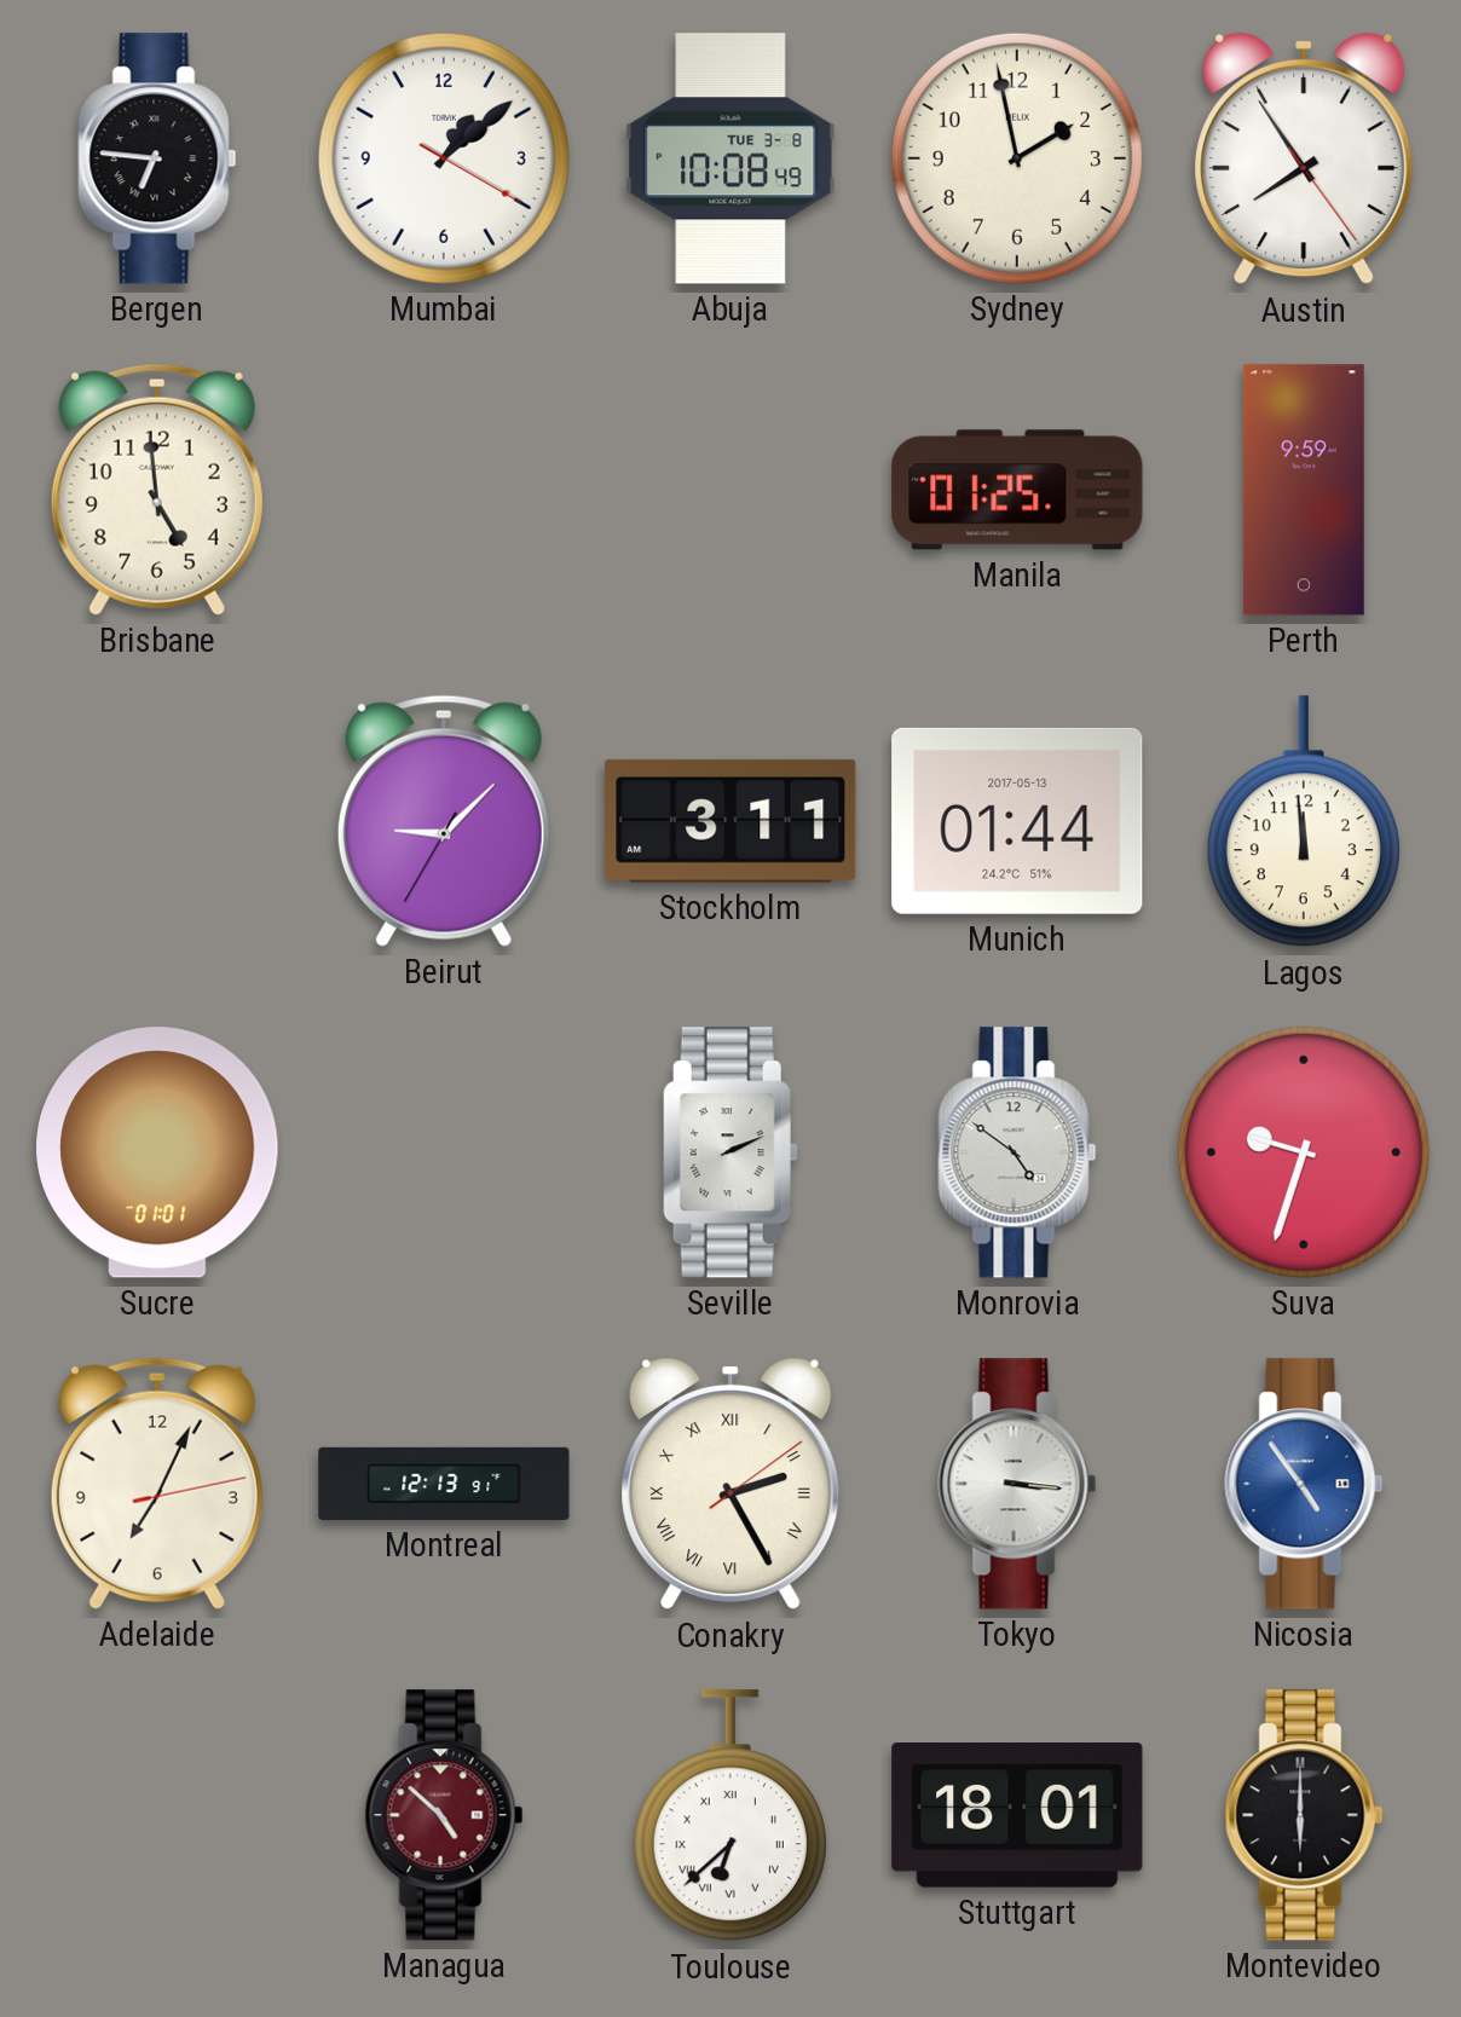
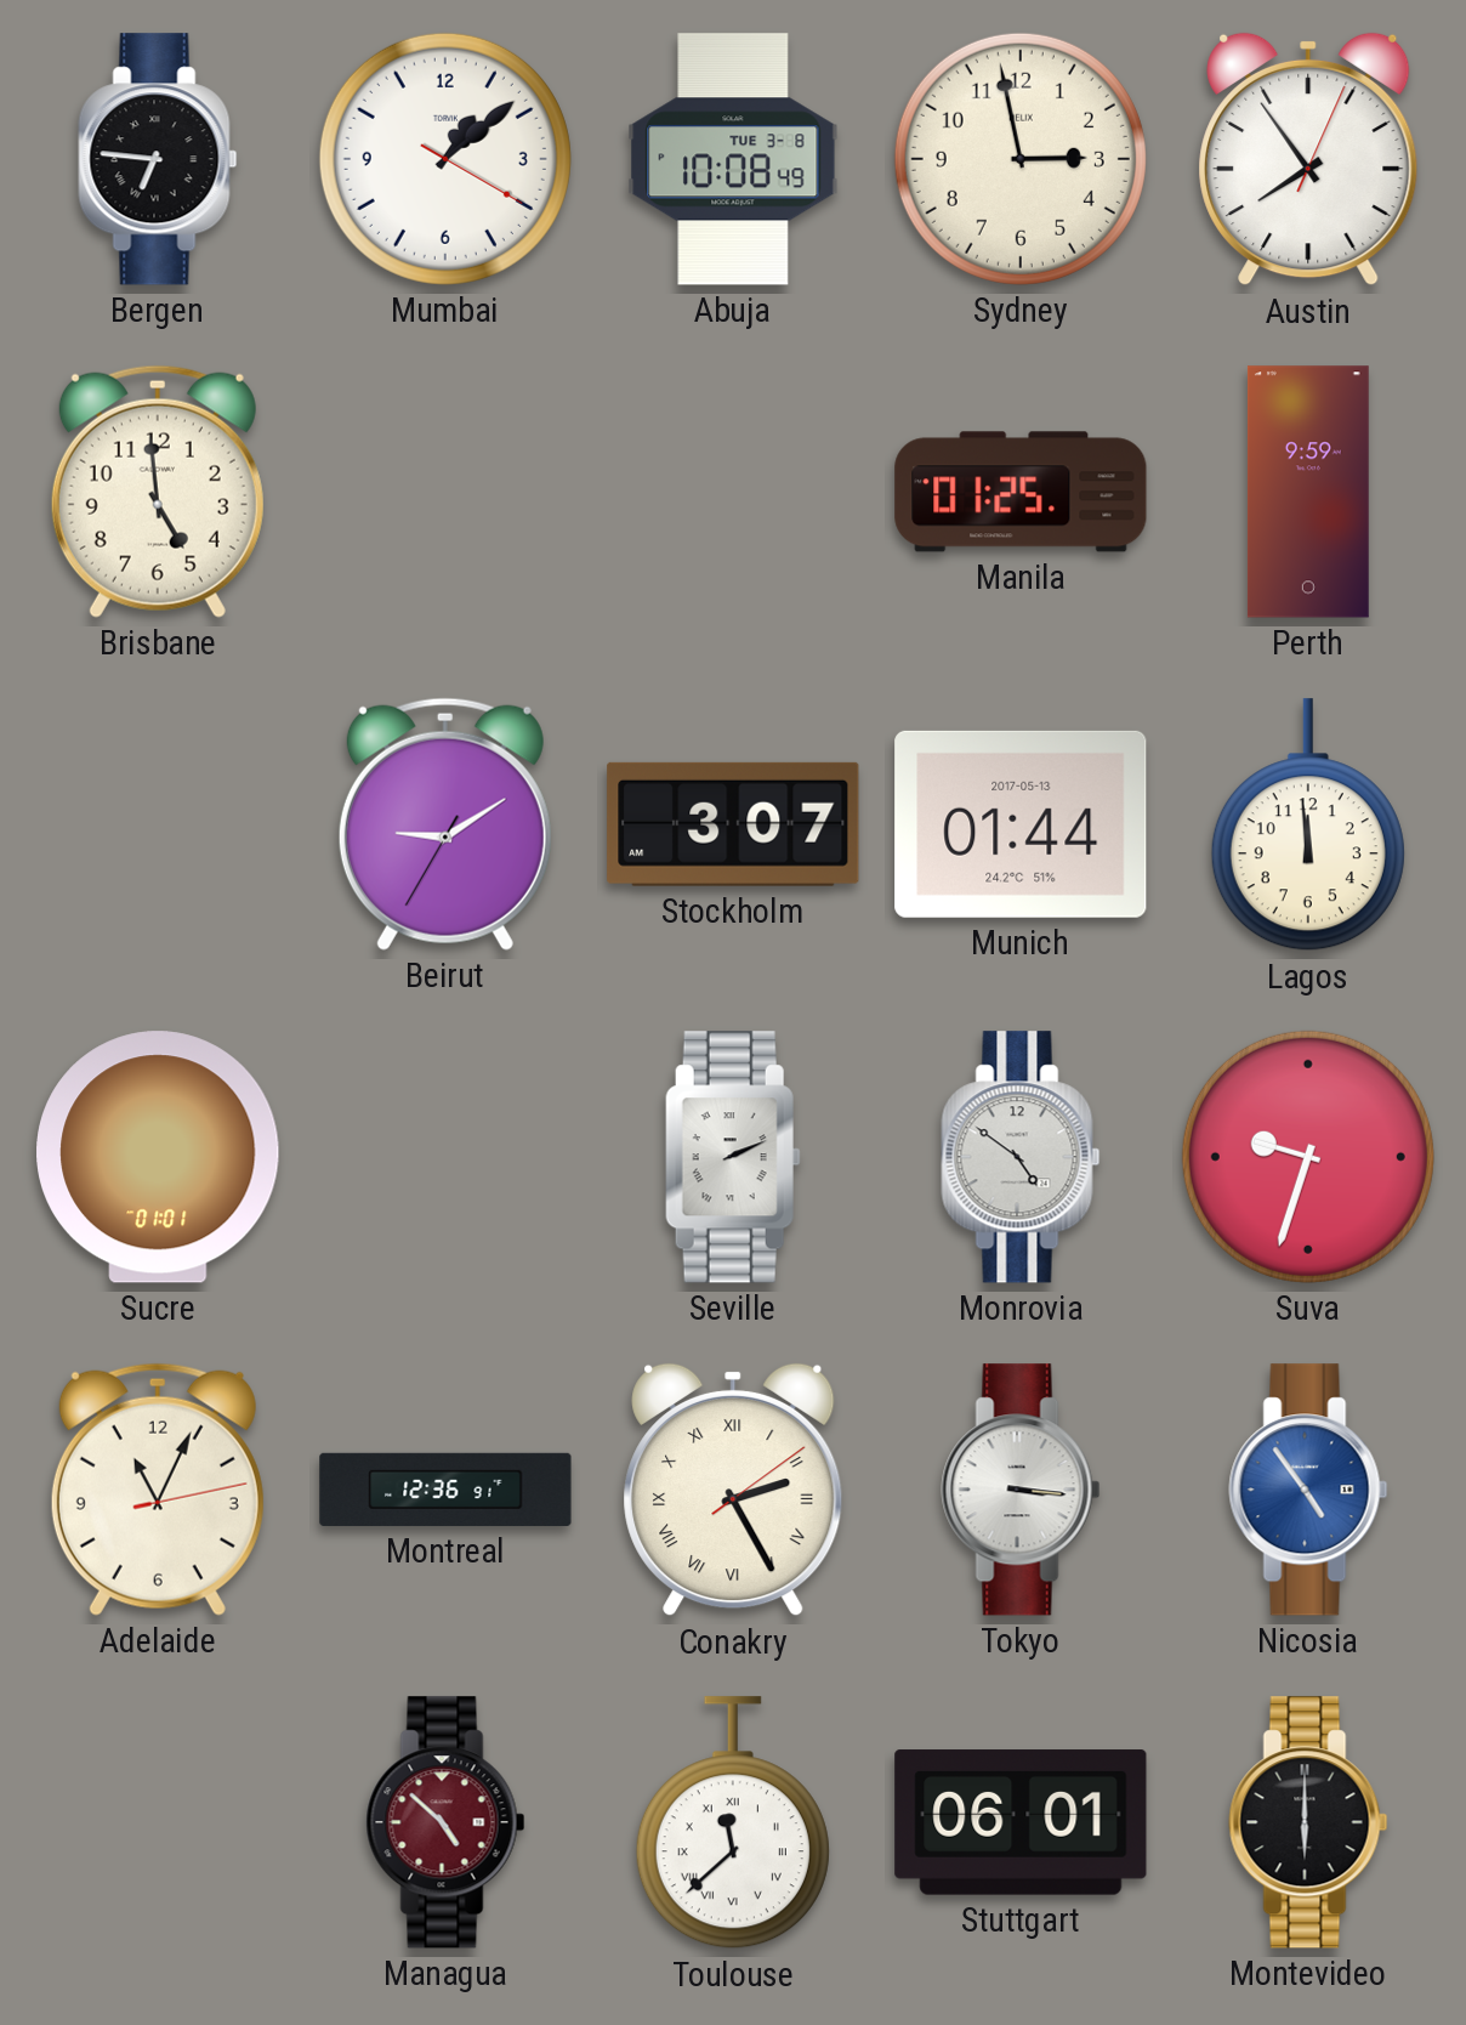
Sydney: 1:58 -> 2:58 (1021, 159)
Austin: 7:54:24 -> 7:54:04 (1308, 159)
Beirut: 9:07 -> 9:09 (445, 824)
Stockholm: 3:11 -> 3:07 (733, 824)
Adelaide: 7:04 -> 11:04 (158, 1490)
Montreal: 12:13 -> 12:36 (445, 1490)
Toulouse: 6:38 -> 11:38 (733, 1823)
Stuttgart: 18:01 -> 06:01 (1021, 1822)
